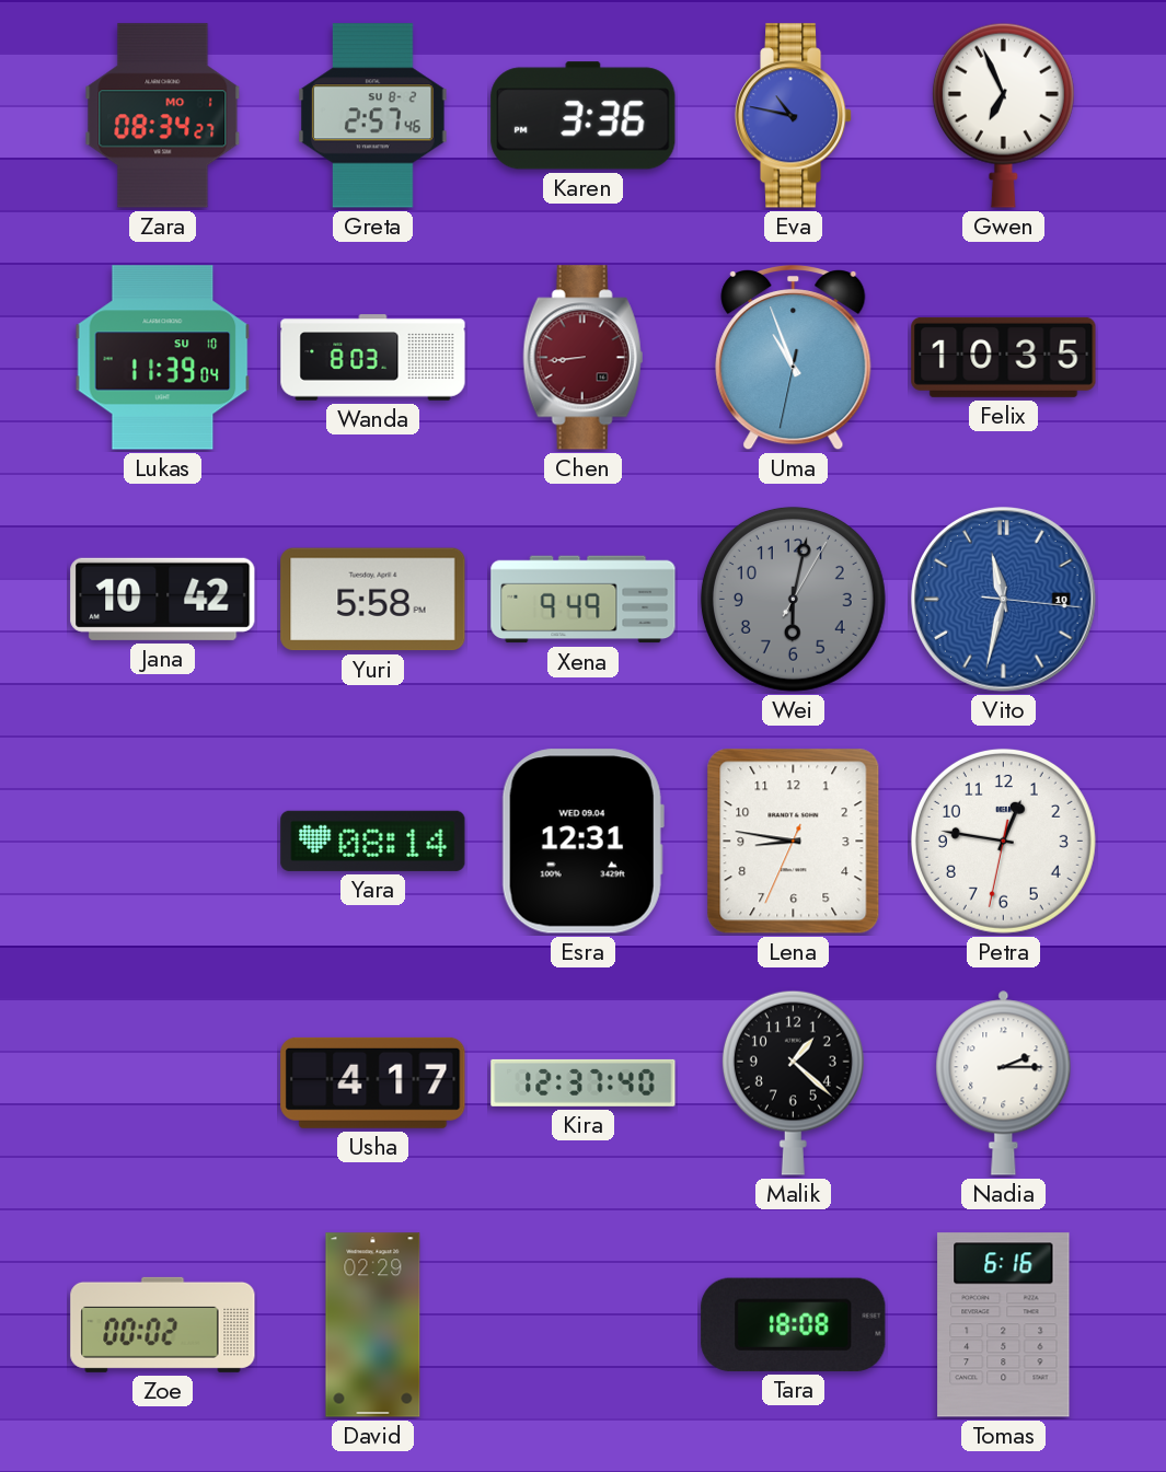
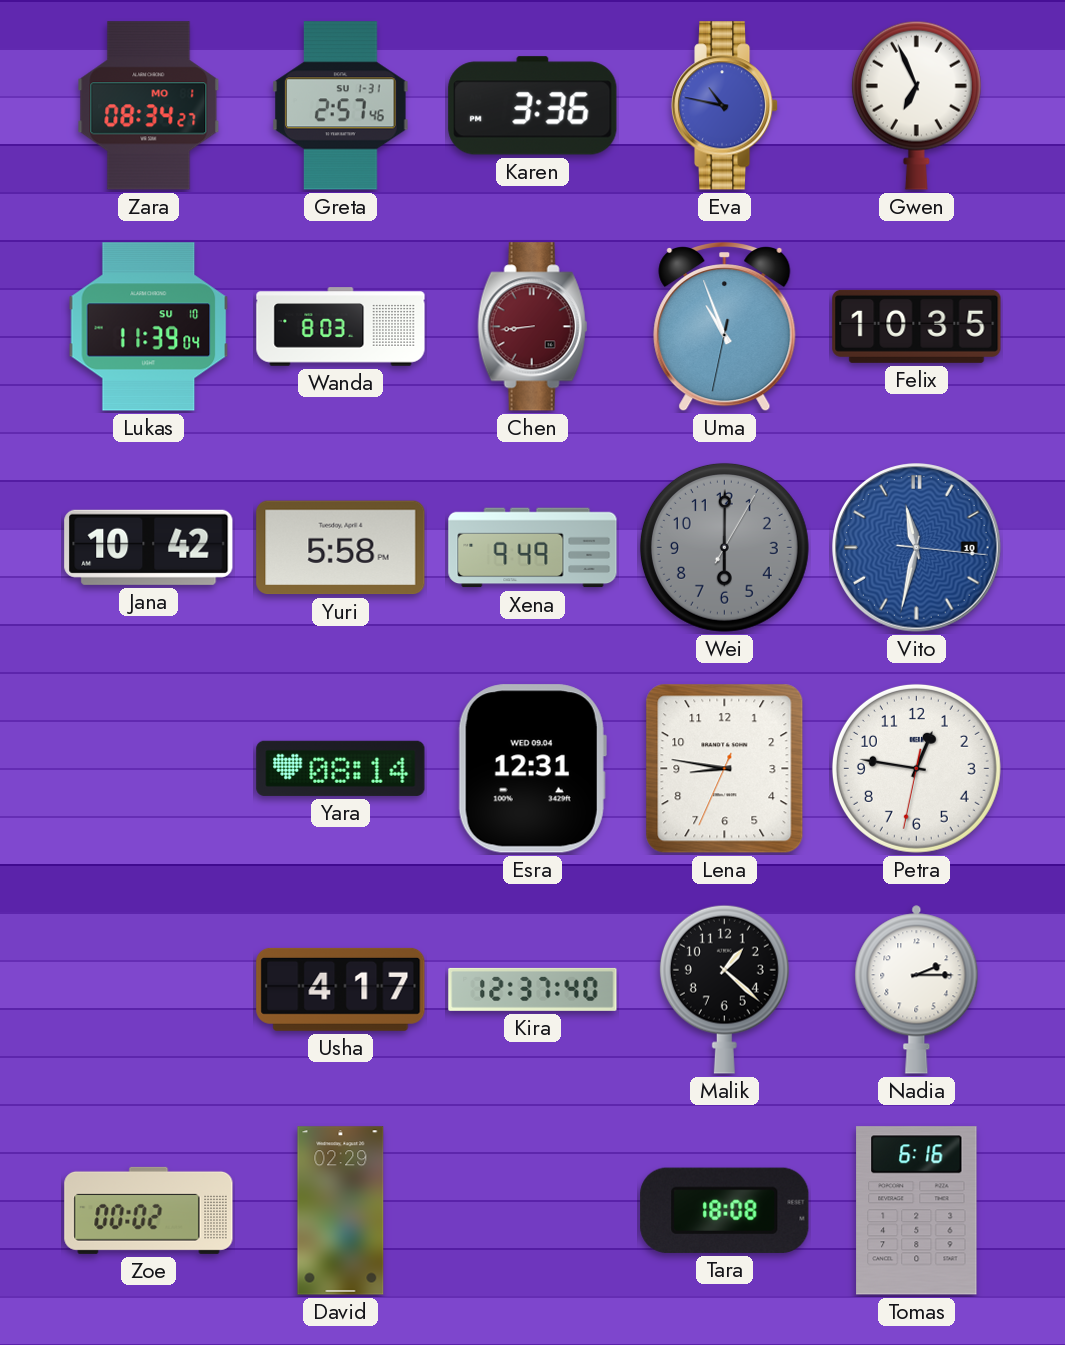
Greta date: SU 8-2 -> SU 1-31 (341, 106)
Wei: 6:02 -> 6:00 (724, 547)
